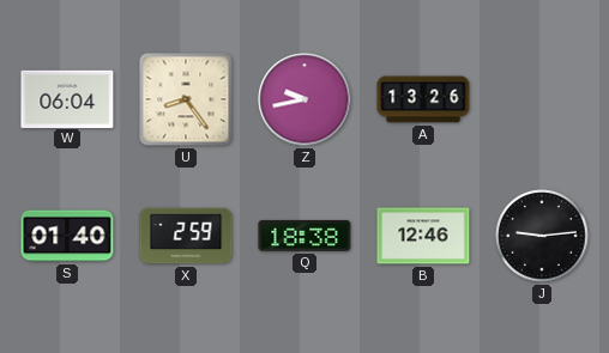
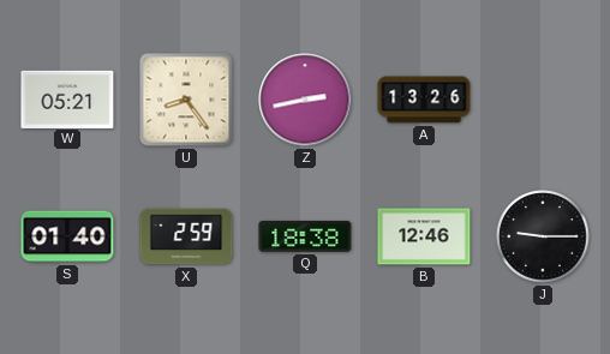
W: 06:04 -> 05:21 (67, 98)
Z: 9:43 -> 2:43 (305, 100)
J: 9:14 -> 9:15 (543, 236)
